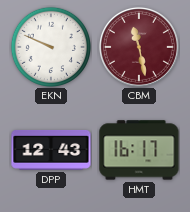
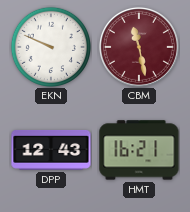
HMT: 16:17 -> 16:21 (139, 150)
